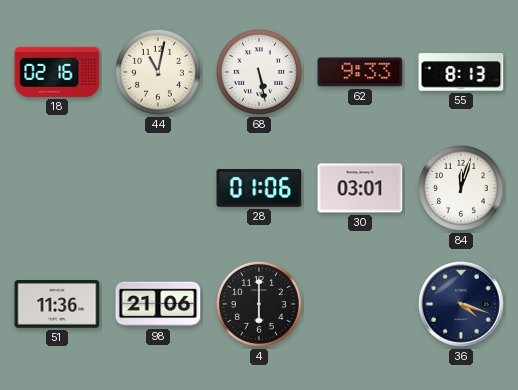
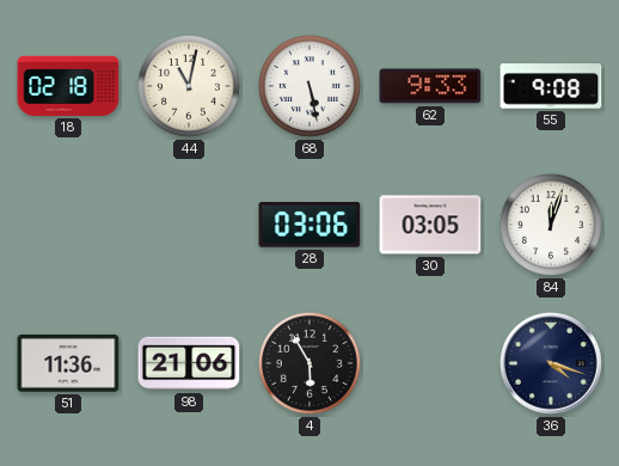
18: 02:16 -> 02:18 (68, 86)
55: 8:13 -> 9:08 (551, 86)
28: 01:06 -> 03:06 (309, 226)
30: 03:01 -> 03:05 (430, 225)
4: 6:00 -> 5:55 (309, 363)
